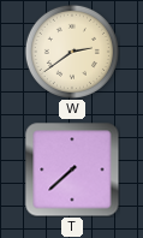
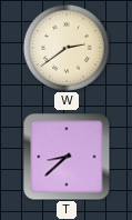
T: 7:38 -> 8:38 (67, 157)
